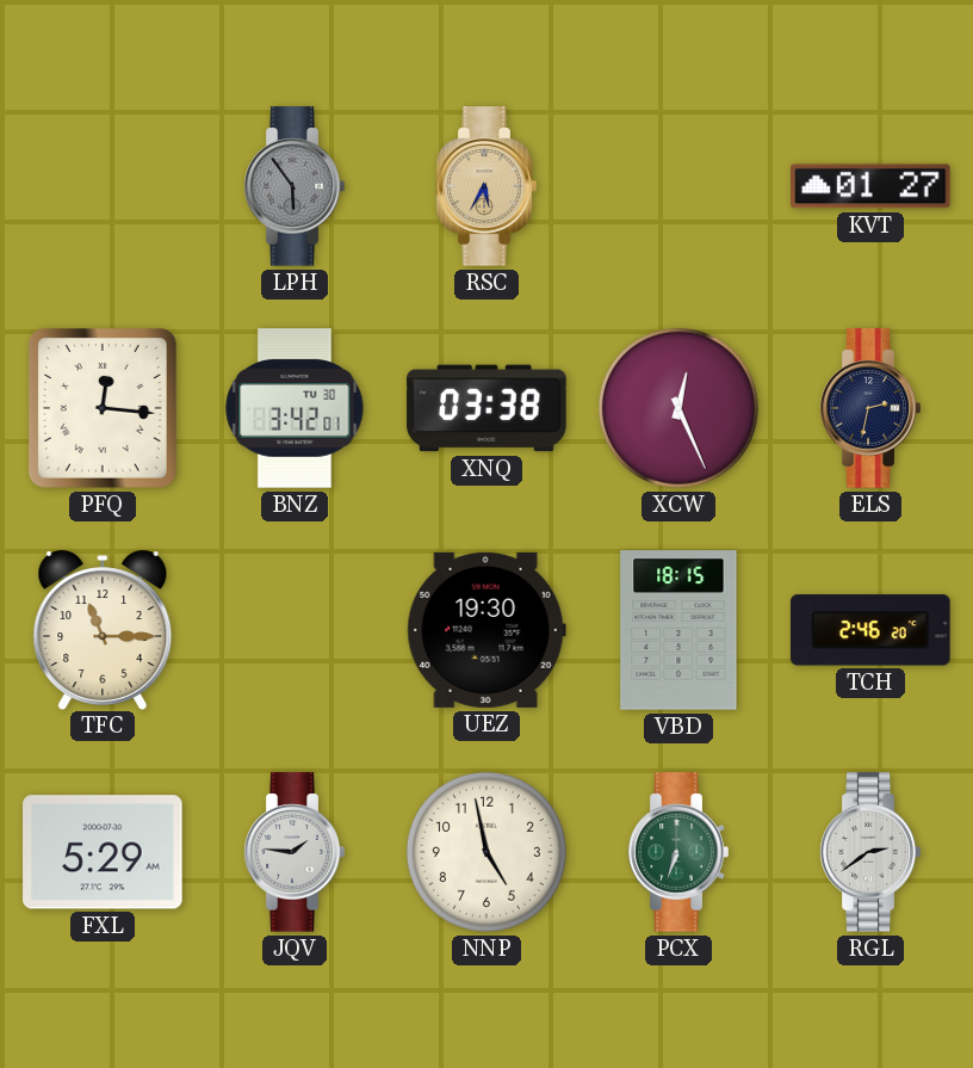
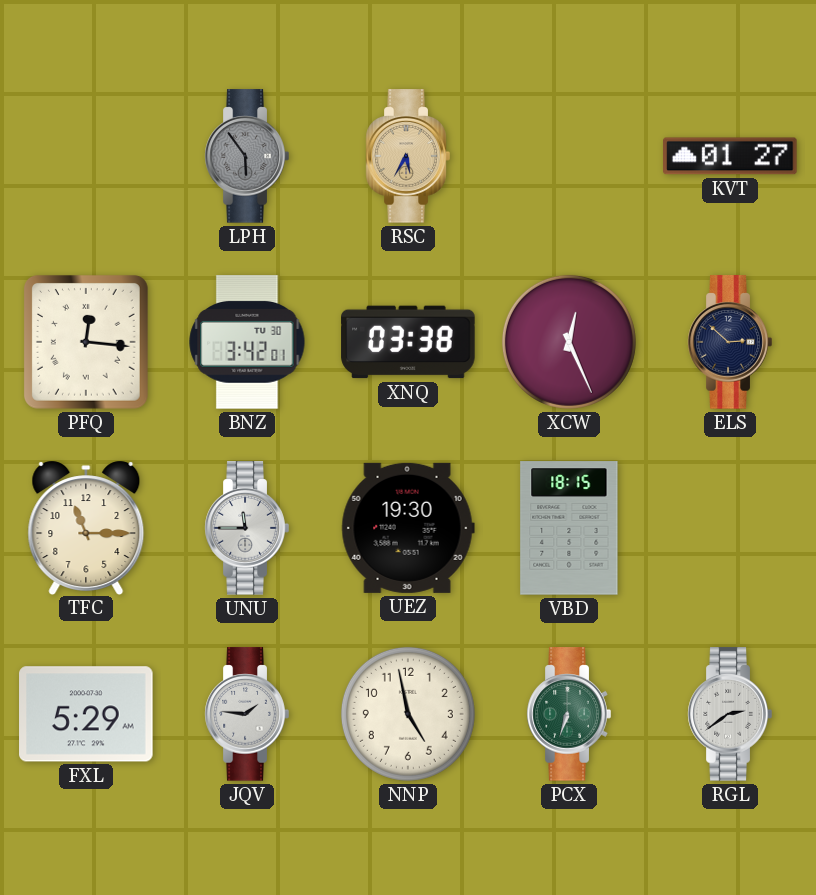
ELS: 2:32 -> 2:52 (730, 342)
UNU: none -> 11:45 (247, 528)
TCH: 2:46 -> none (870, 630)
